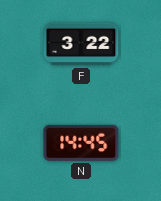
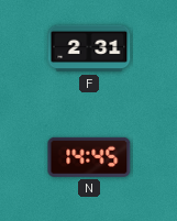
F: 3:22 -> 2:31 (89, 48)
